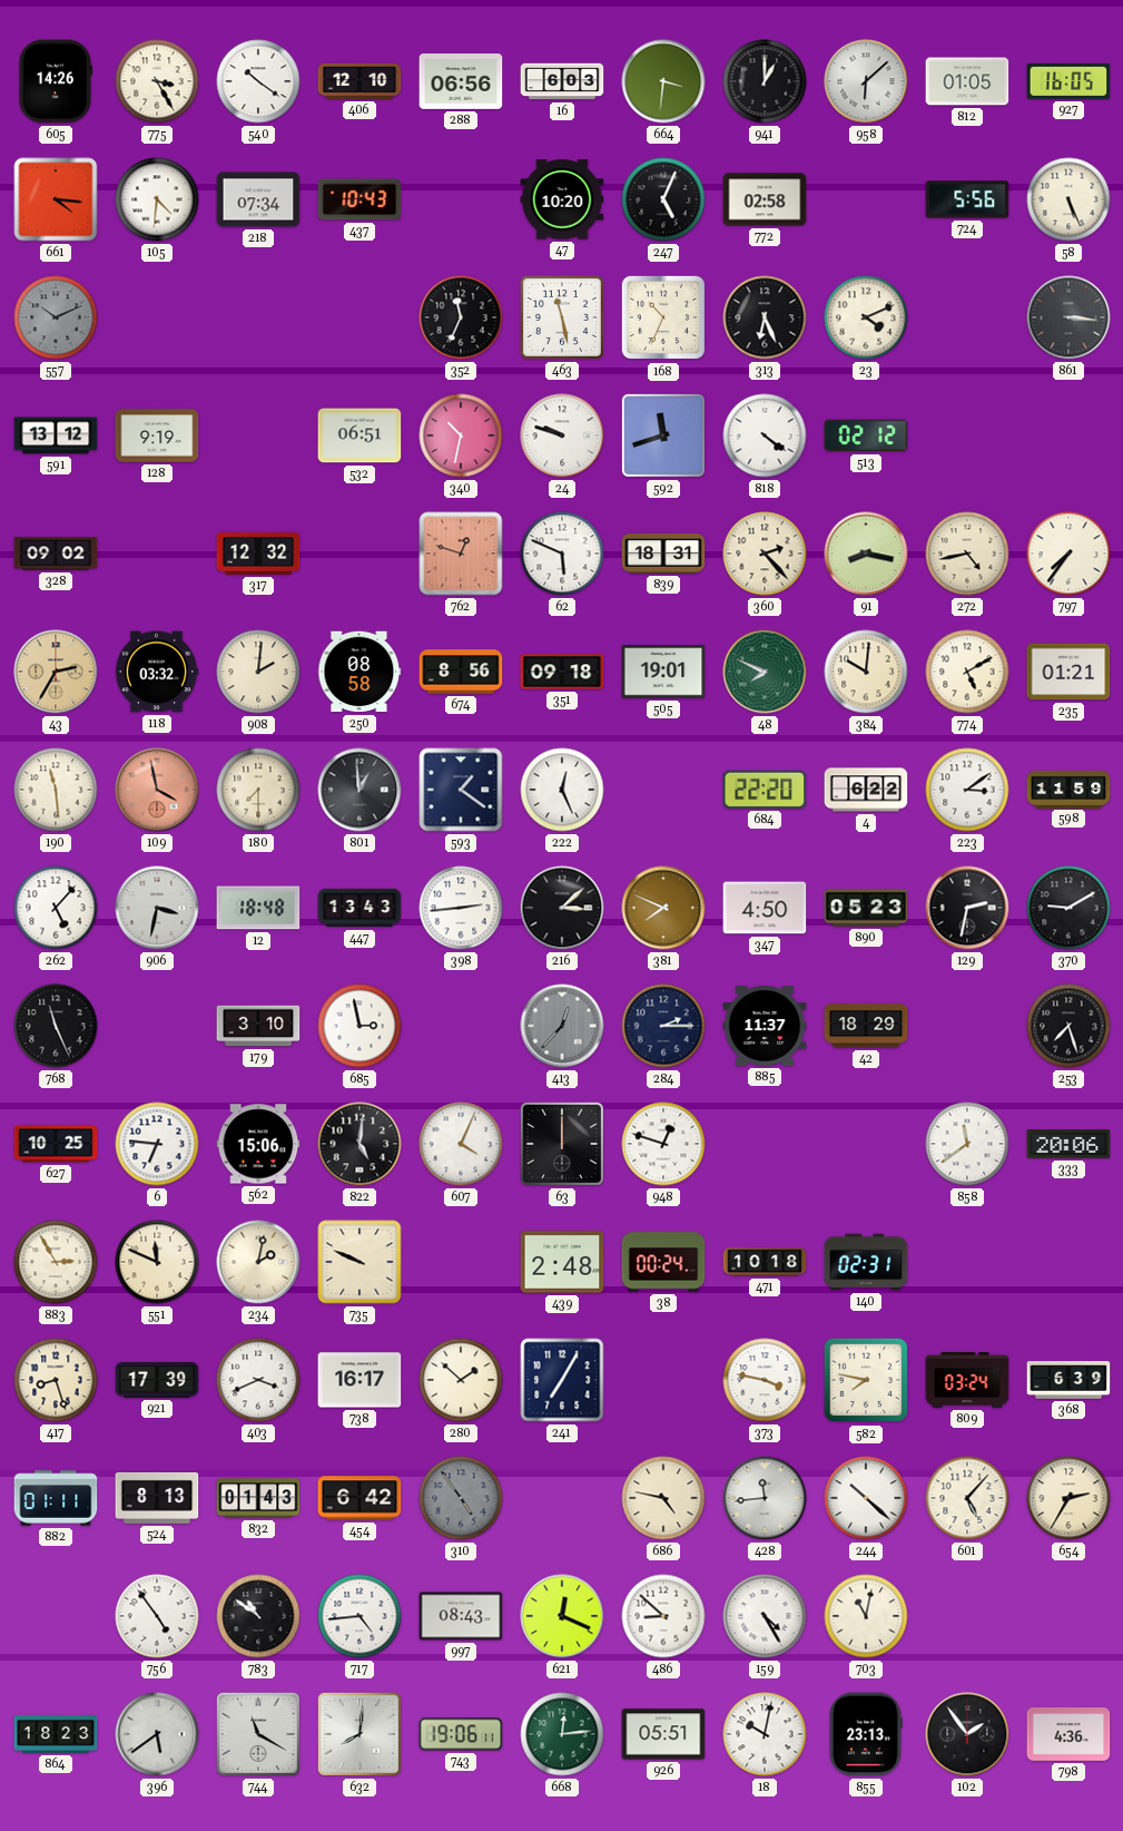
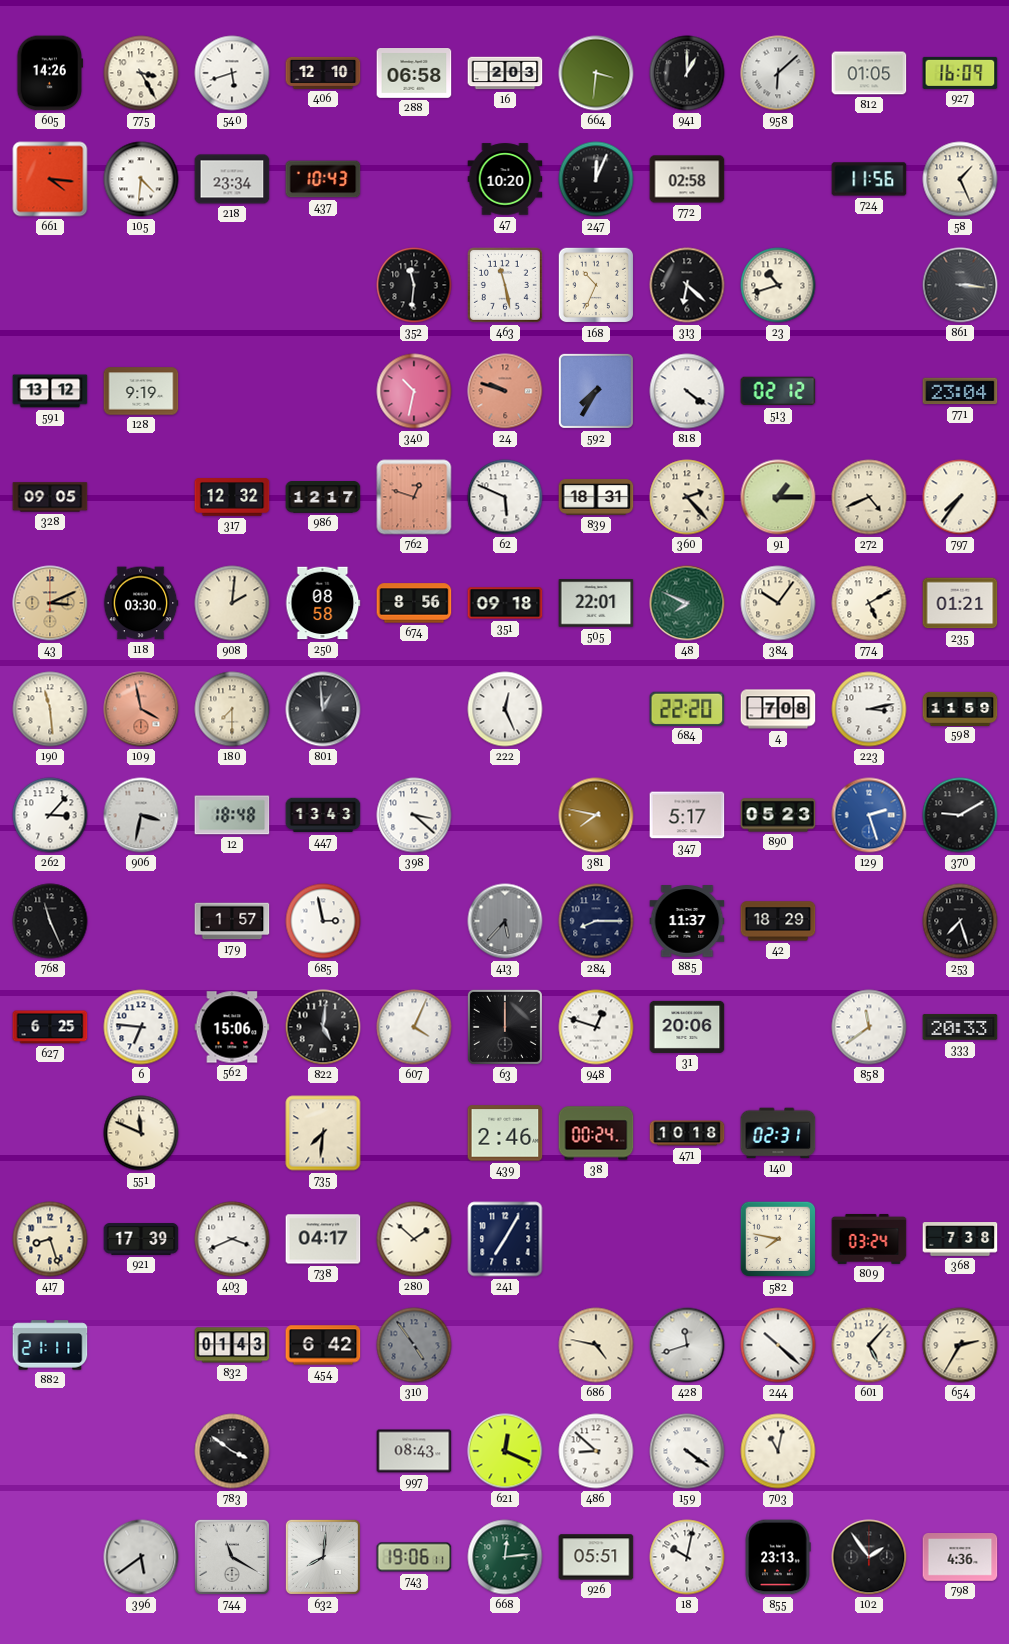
540: 10:21 -> 5:42 (232, 73)
288: 06:56 -> 06:58 (414, 74)
16: 6:03 -> 2:03 (505, 73)
927: 16:05 -> 16:09 (960, 73)
218: 07:34 -> 23:34 (232, 179)
247: 5:04 -> 12:04 (596, 179)
724: 5:56 -> 11:56 (869, 179)
58: 5:26 -> 1:26 (960, 179)
557: 10:11 -> none (56, 317)
352: 11:34 -> 11:31 (414, 285)
313: 6:26 -> 6:22 (687, 285)
23: 4:11 -> 10:42 (778, 285)
532: 06:51 -> none (359, 435)
24 dial: white -> salmon (505, 391)
592: 11:42 -> 7:35 (596, 391)
771: none -> 23:04 (960, 391)
328: 09:02 -> 09:05 (50, 497)
986: none -> 12:17 (323, 497)
91: 8:17 -> 1:15 (778, 497)
272: 4:43 -> 4:41 (869, 497)
43: 2:35 -> 3:11 (50, 603)
118: 03:32 -> 03:30 (141, 603)
505: 19:01 -> 22:01 (596, 603)
384: 10:01 -> 10:06 (778, 603)
593: 1:21 -> none (461, 790)
4: 6:22 -> 7:08 (778, 709)
223: 3:09 -> 3:13 (869, 709)
262: 5:07 -> 3:07 (50, 815)
398: 2:44 -> 3:22 (414, 815)
216: 3:08 -> none (562, 908)
381: 7:49 -> 7:47 (596, 815)
347: 4:50 -> 5:17 (687, 815)
129: 2:32 -> 2:27 (869, 815)
129 dial: black -> blue (869, 815)
179: 3:10 -> 1:57 (232, 921)
413: 12:37 -> 5:37 (505, 921)
284: 2:15 -> 8:15 (596, 921)
627: 10:25 -> 6:25 (50, 1027)
31: none -> 20:06 (687, 1027)
333: 20:06 -> 20:33 (960, 1027)
883: 2:55 -> none (56, 1262)
234: 2:02 -> none (258, 1262)
735: 9:49 -> 7:31 (323, 1133)
439: 2:48 -> 2:46 (505, 1133)
738: 16:17 -> 04:17 (323, 1239)
373: 3:47 -> none (765, 1380)
368: 6:39 -> 7:38 (960, 1239)
882: 01:11 -> 21:11 (50, 1345)
524: 8:13 -> none (157, 1498)
428: 11:44 -> 11:42 (687, 1345)
756: 4:54 -> none (157, 1616)
783: 10:51 -> 3:51 (232, 1451)
717: 4:44 -> none (359, 1616)
159: 4:25 -> 4:21 (687, 1451)
864: 18:23 -> none (56, 1735)
